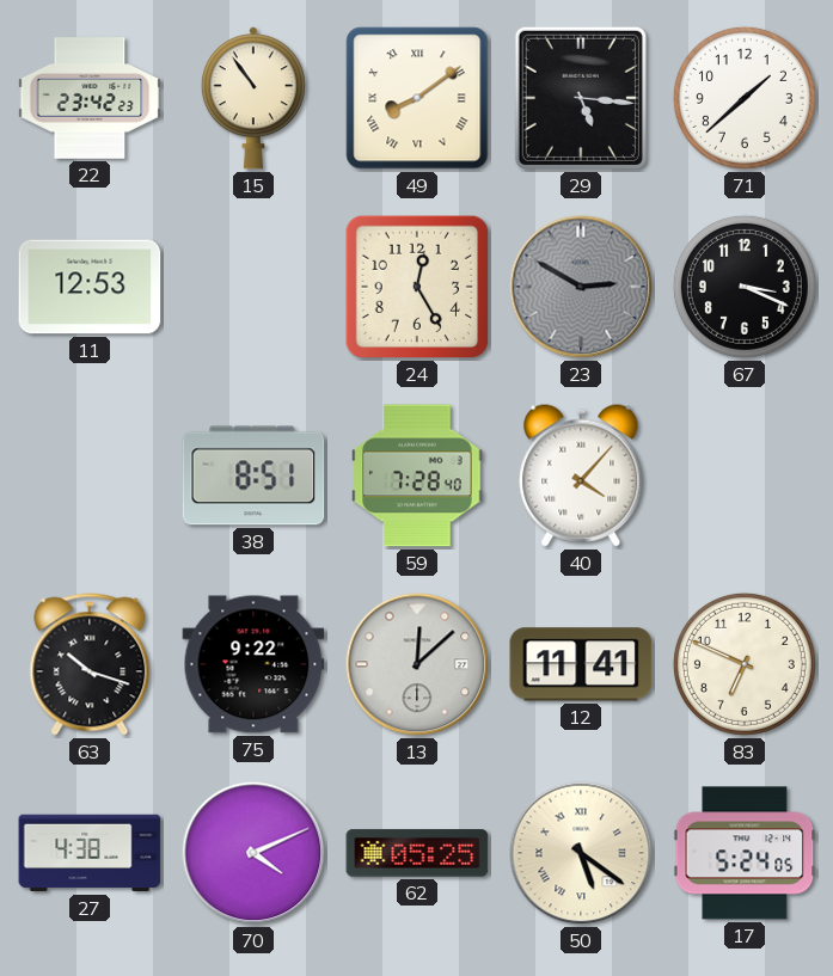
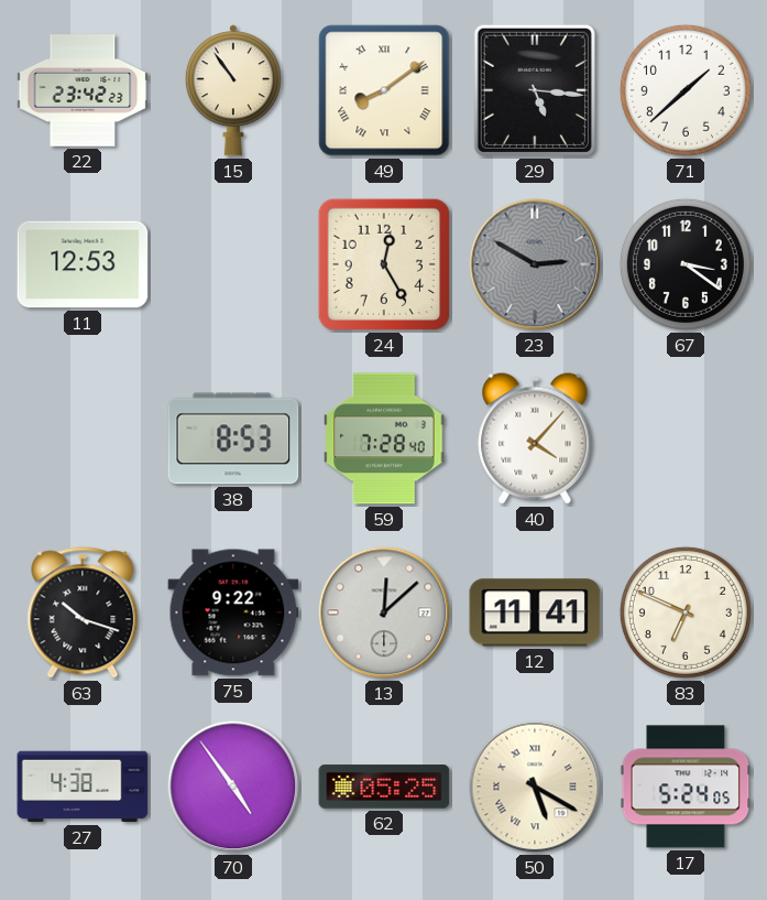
67: 3:19 -> 3:21 (686, 264)
38: 8:51 -> 8:53 (233, 438)
70: 4:11 -> 4:54 (233, 787)
50: 5:21 -> 5:20 (535, 787)
